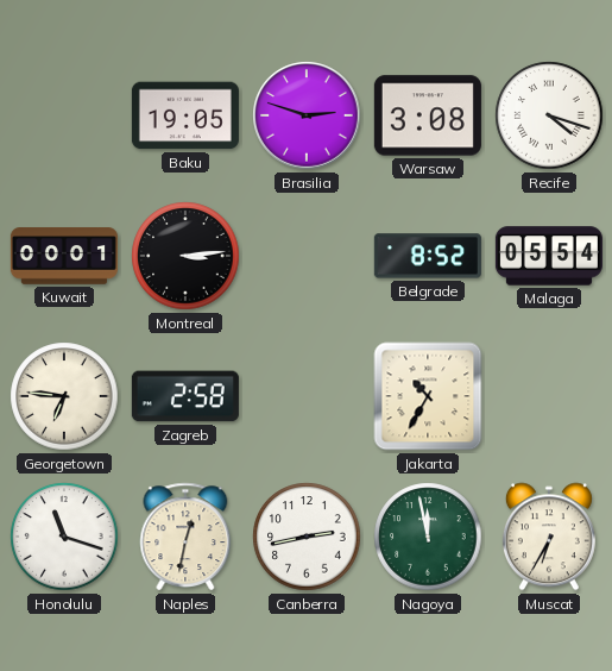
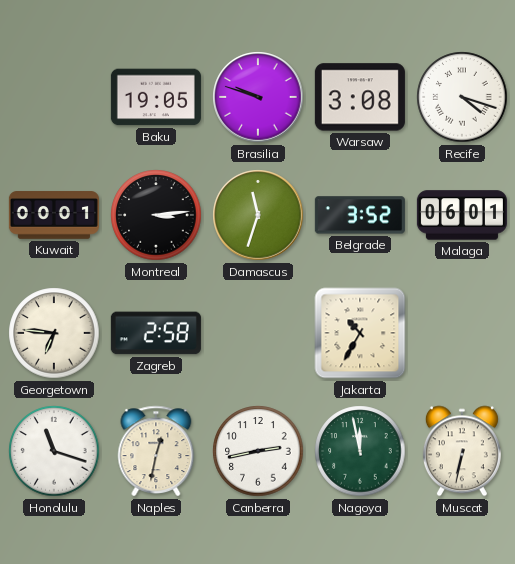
Brasilia: 2:48 -> 9:48 (258, 97)
Damascus: none -> 11:33 (258, 215)
Belgrade: 8:52 -> 3:52 (360, 215)
Malaga: 05:54 -> 06:01 (462, 215)
Muscat: 6:35 -> 6:32 (462, 451)
